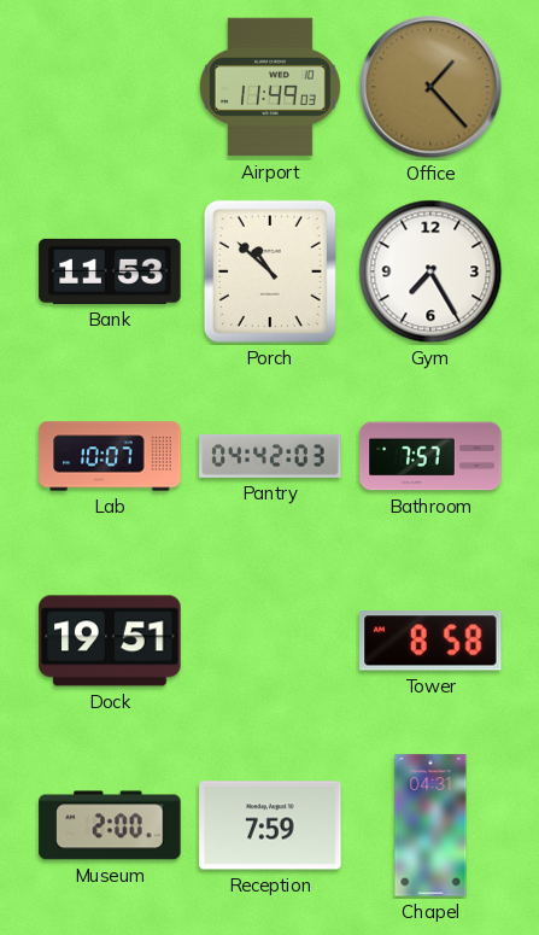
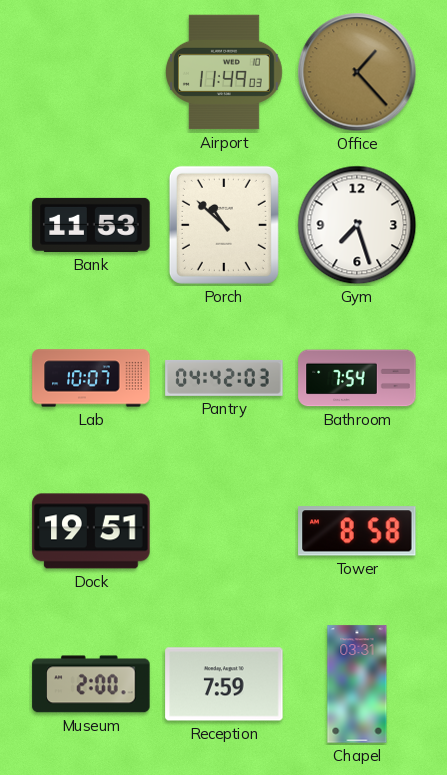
Gym: 7:25 -> 7:27 (357, 225)
Bathroom: 7:57 -> 7:54 (357, 378)
Chapel: 04:31 -> 03:31 (357, 684)
